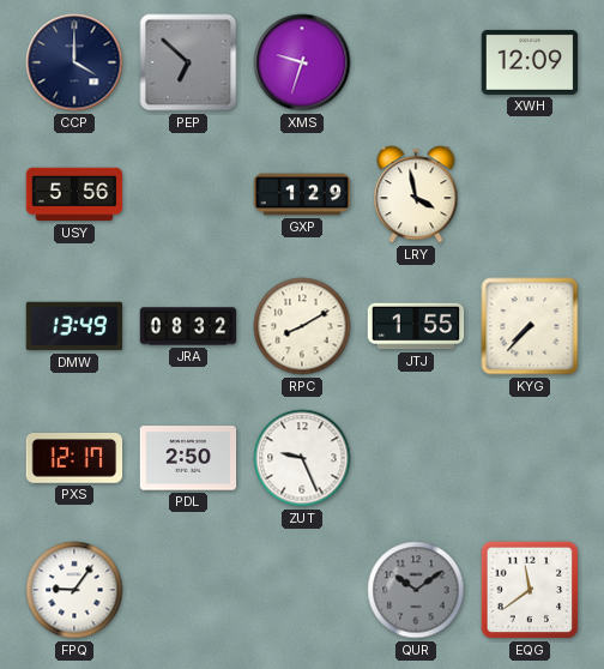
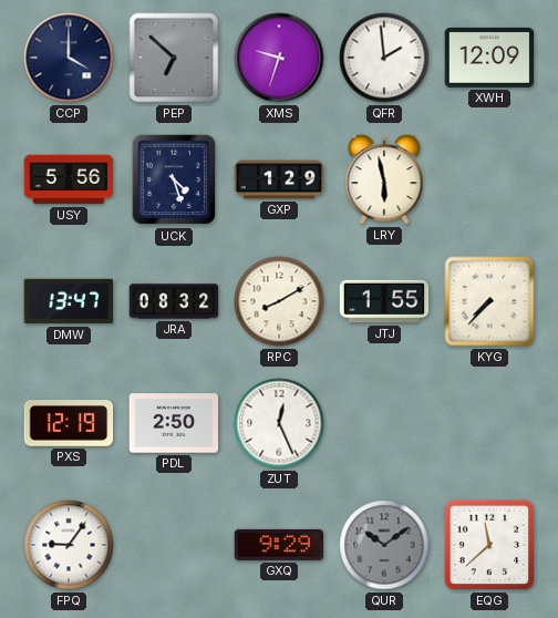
QFR: none -> 1:59 (384, 58)
UCK: none -> 4:27 (174, 179)
LRY: 3:58 -> 5:58 (384, 179)
DMW: 13:49 -> 13:47 (69, 301)
PXS: 12:17 -> 12:19 (69, 424)
ZUT: 9:26 -> 12:26 (279, 423)
GXQ: none -> 9:29 (279, 545)
EQG: 11:39 -> 11:38 (489, 545)
